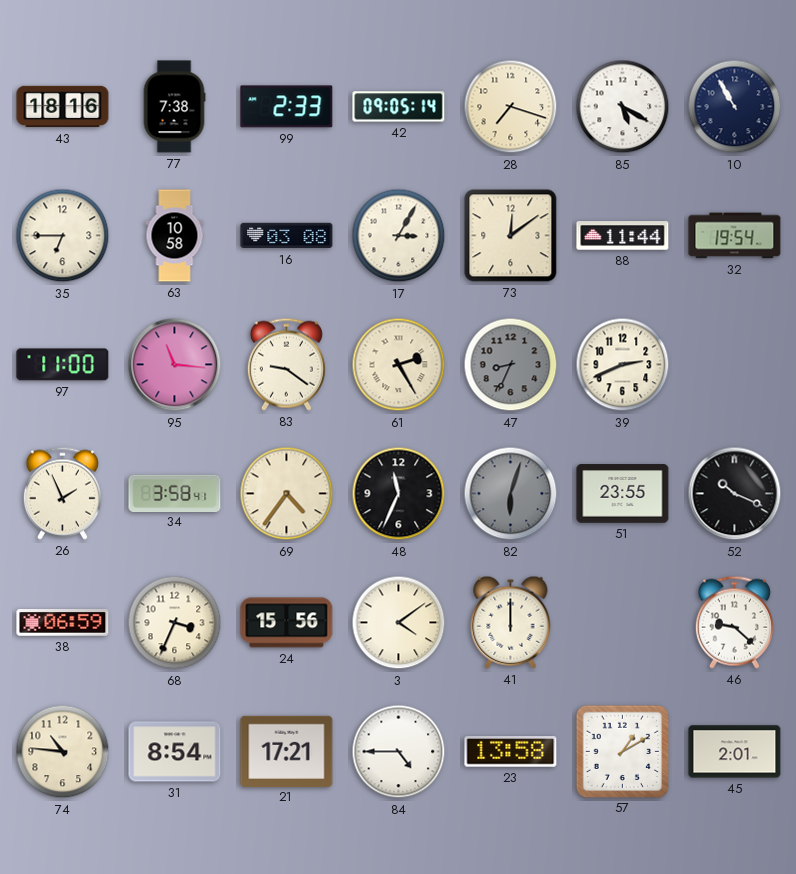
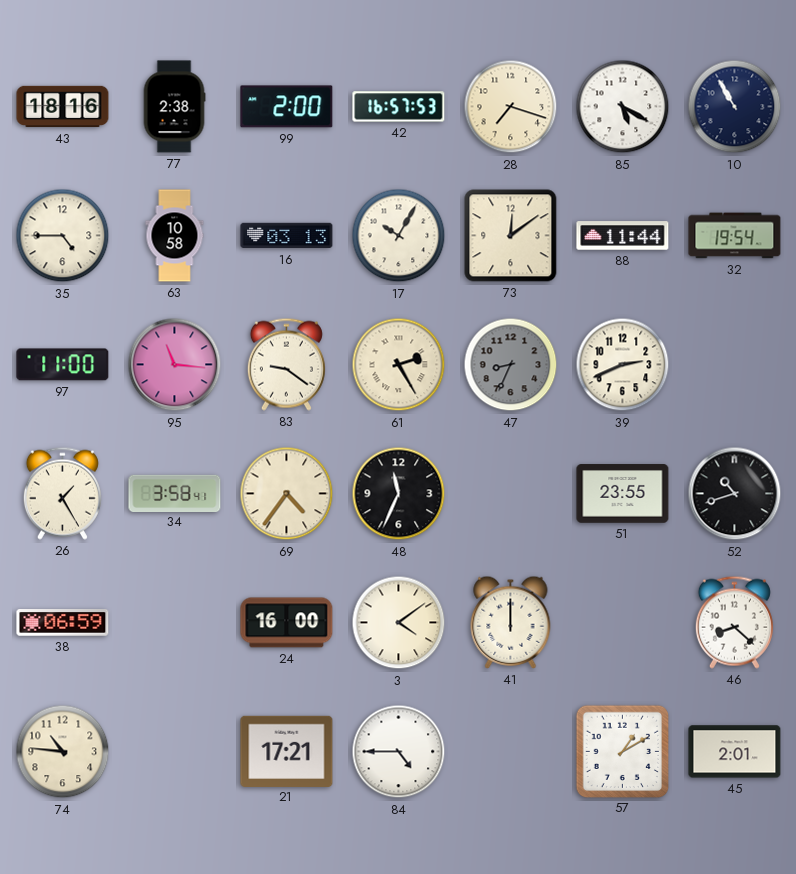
77: 7:38 -> 2:38 (174, 107)
99: 2:33 -> 2:00 (287, 107)
42: 09:05 -> 16:57 (399, 107)
35: 6:45 -> 4:45 (63, 236)
16: 03:08 -> 03:13 (287, 236)
17: 3:05 -> 10:05 (399, 236)
26: 1:56 -> 1:25 (62, 493)
82: 6:03 -> none (511, 494)
52: 10:19 -> 10:42 (735, 494)
68: 3:34 -> none (175, 623)
24: 15:56 -> 16:00 (287, 623)
46: 9:22 -> 8:22 (734, 622)
31: 8:54 -> none (175, 752)
23: 13:58 -> none (511, 752)
